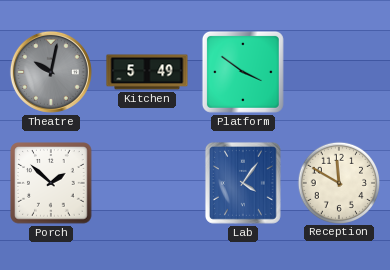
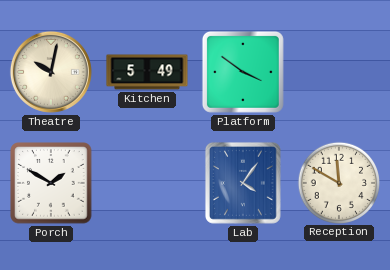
Theatre dial: grey -> cream (51, 72)
Porch: 1:52 -> 1:50 (51, 183)
